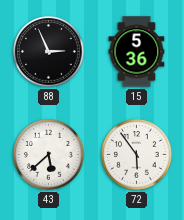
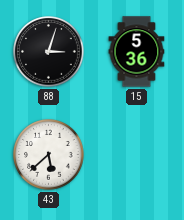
88: 2:56 -> 3:03 (49, 52)
72: 5:54 -> none (137, 155)
